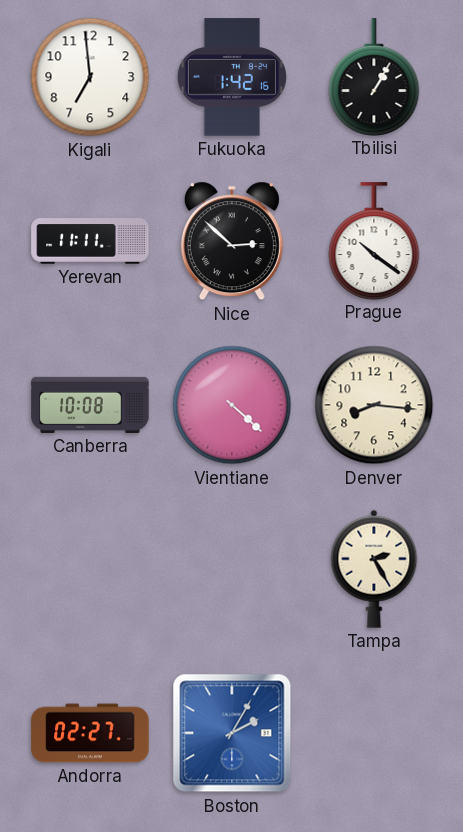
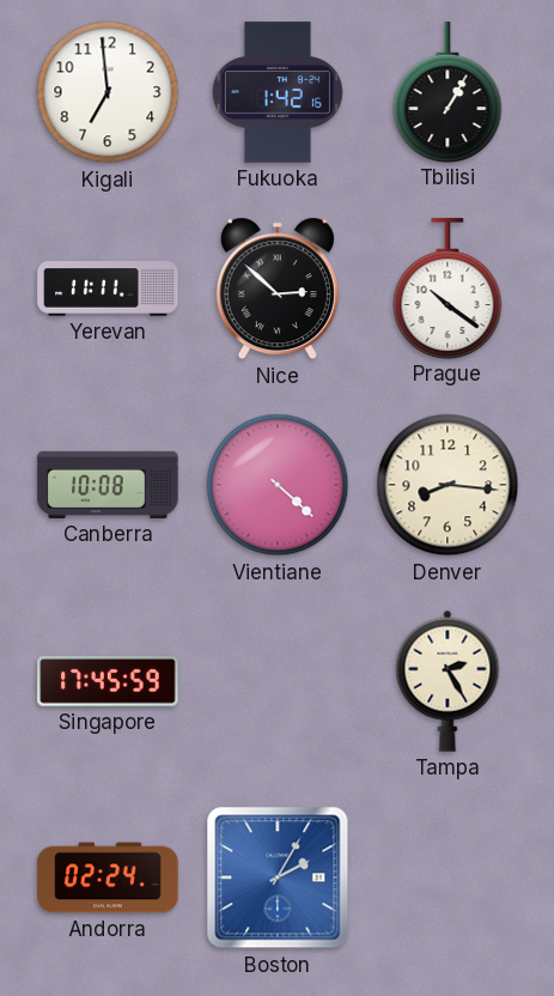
Singapore: none -> 17:45 (108, 681)
Andorra: 02:27 -> 02:24 (108, 877)
